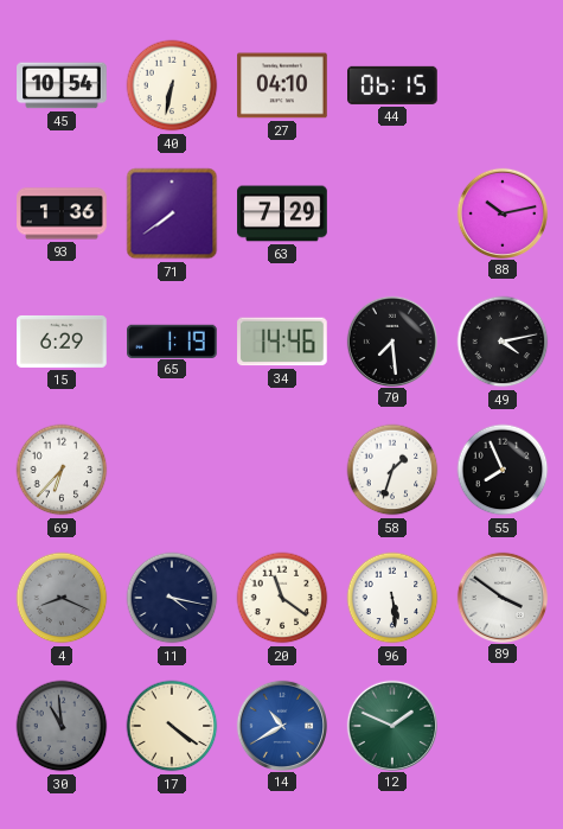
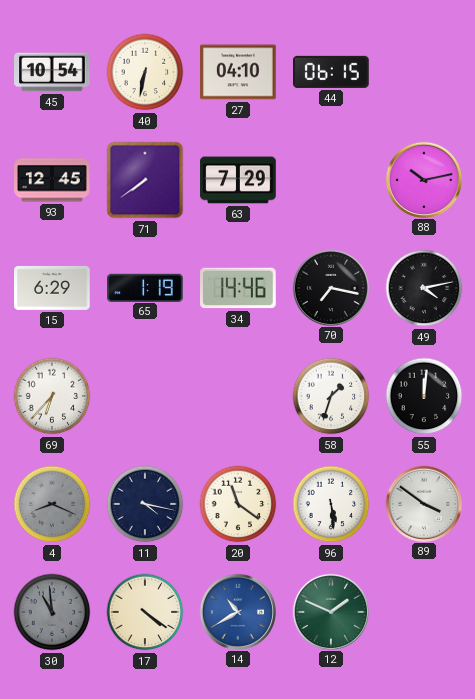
93: 1:36 -> 12:45 (52, 180)
70: 7:29 -> 7:17 (330, 287)
55: 7:56 -> 12:01 (424, 396)
